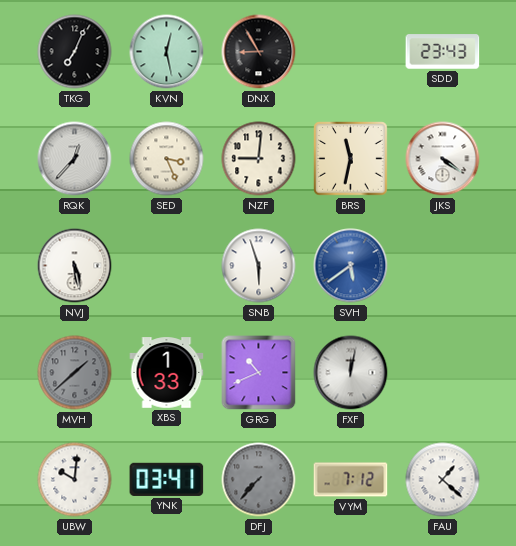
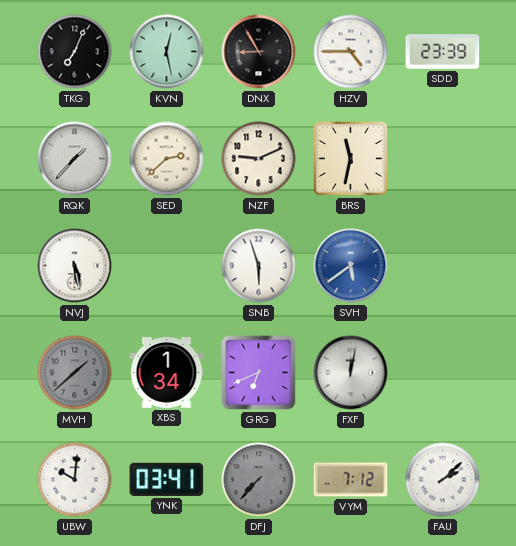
HZV: none -> 4:45 (351, 52)
SDD: 23:43 -> 23:39 (443, 52)
RQK: 12:37 -> 1:37 (75, 159)
SED: 3:26 -> 2:38 (167, 159)
NZF: 9:01 -> 9:11 (259, 159)
JKS: 4:21 -> none (443, 159)
XBS: 1:33 -> 1:34 (167, 373)
GRG: 10:41 -> 6:41 (259, 373)
FAU: 1:22 -> 2:08 (443, 480)
